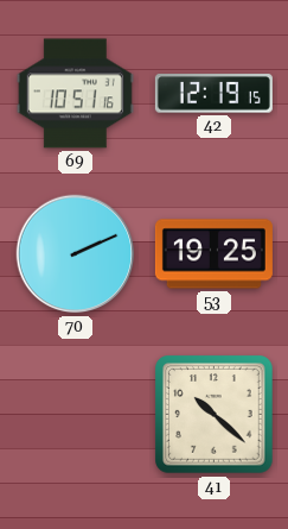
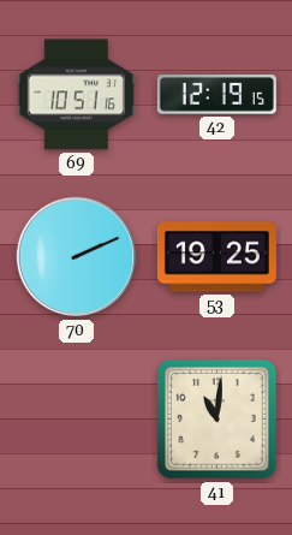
41: 10:22 -> 11:01 (217, 420)
